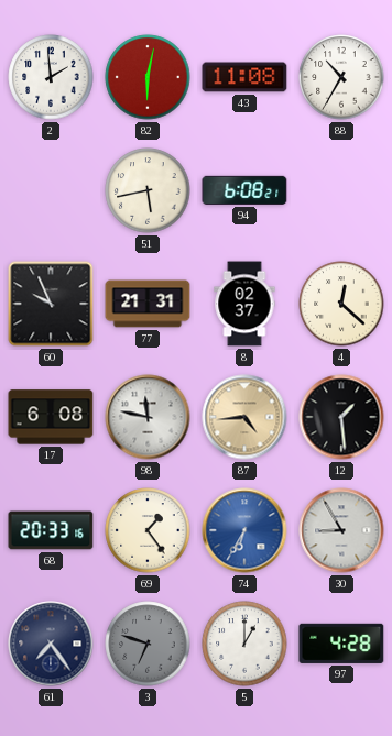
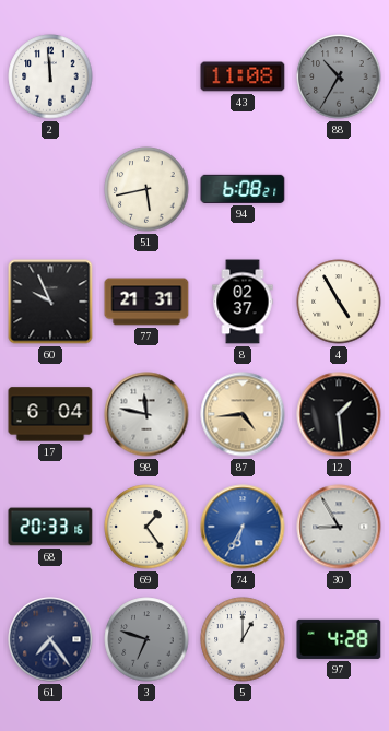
2: 1:59 -> 11:59 (50, 76)
82: 6:02 -> none (148, 77)
88 dial: white -> grey (339, 76)
4: 12:22 -> 4:55 (339, 302)
17: 6:08 -> 6:04 (50, 414)
